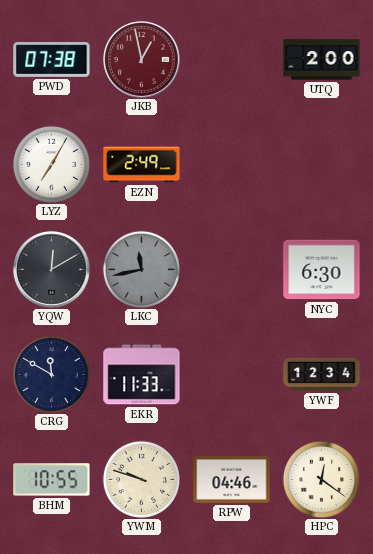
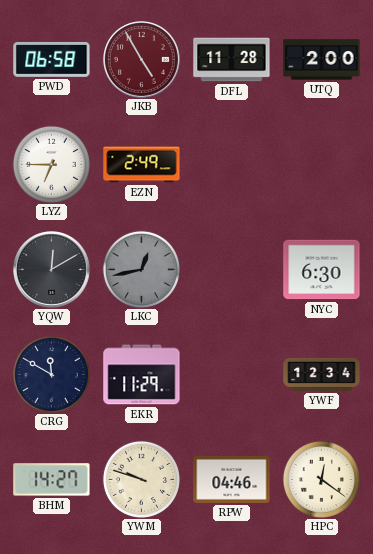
PWD: 07:38 -> 06:58 (52, 59)
JKB: 12:58 -> 4:55 (142, 60)
DFL: none -> 11:28 (232, 60)
LYZ: 7:05 -> 6:45 (51, 164)
LKC: 11:43 -> 12:43 (141, 269)
EKR: 11:33 -> 11:29 (142, 375)
BHM: 10:55 -> 14:27 (52, 480)
